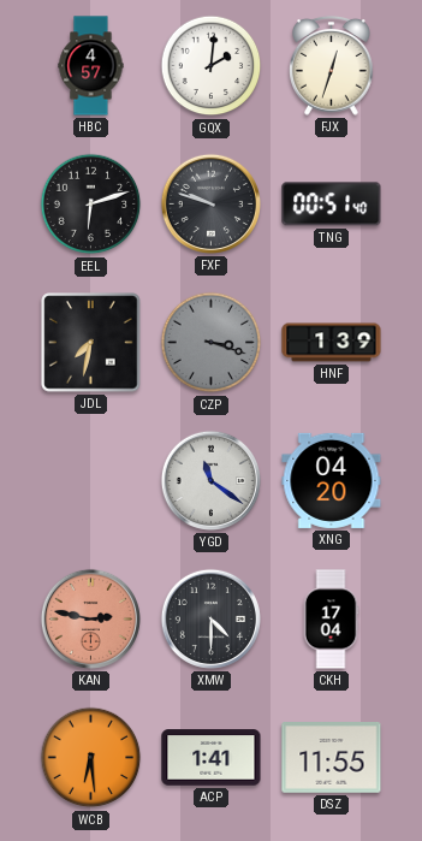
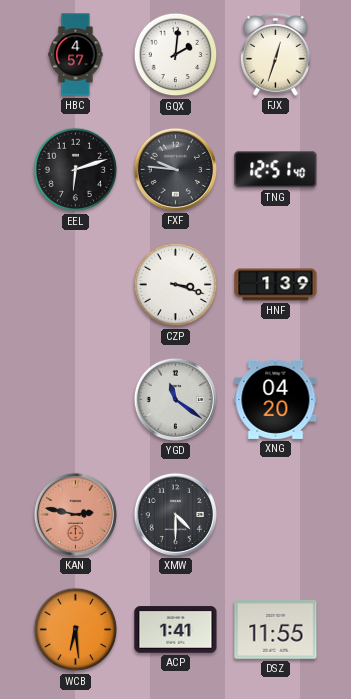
FXF: 9:48 -> 9:46 (175, 169)
TNG: 00:51 -> 12:51 (276, 170)
JDL: 7:32 -> none (91, 343)
CZP dial: grey -> white (176, 285)
CKH: 17:04 -> none (331, 620)
